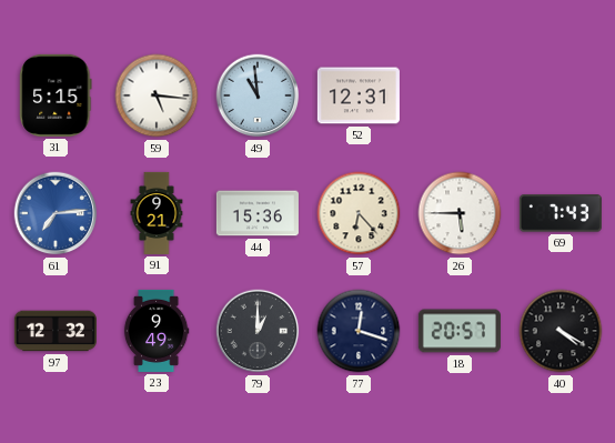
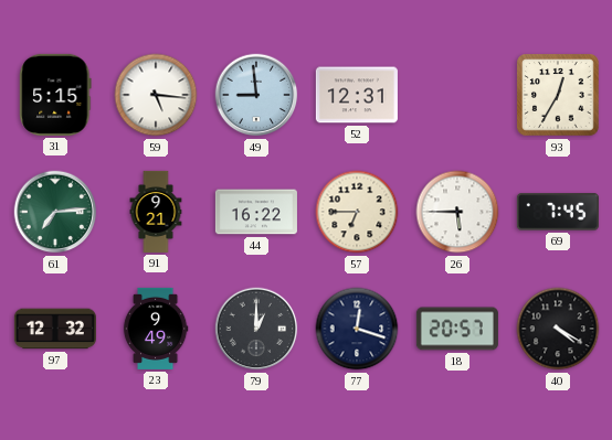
49: 10:59 -> 8:59 (256, 95)
93: none -> 12:35 (558, 95)
61 dial: blue -> green (55, 212)
44: 15:36 -> 16:22 (256, 212)
57: 6:23 -> 6:45 (357, 212)
69: 7:43 -> 7:45 (558, 212)
